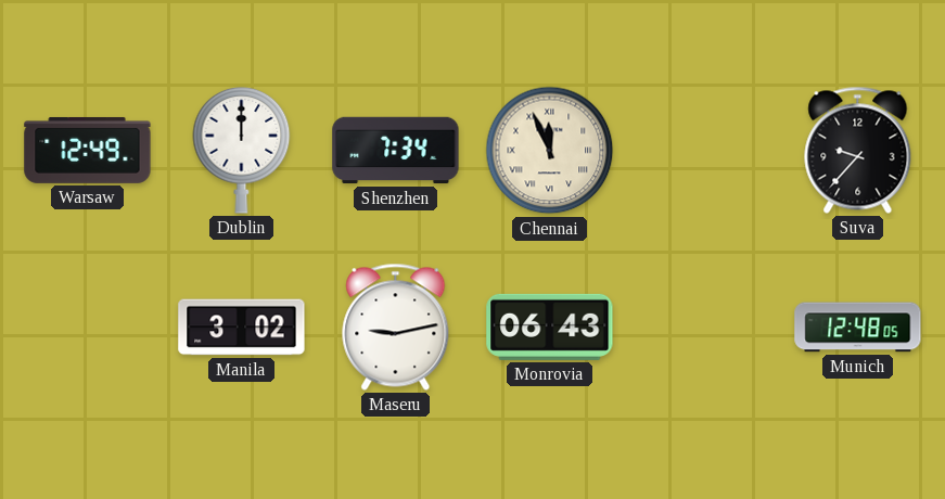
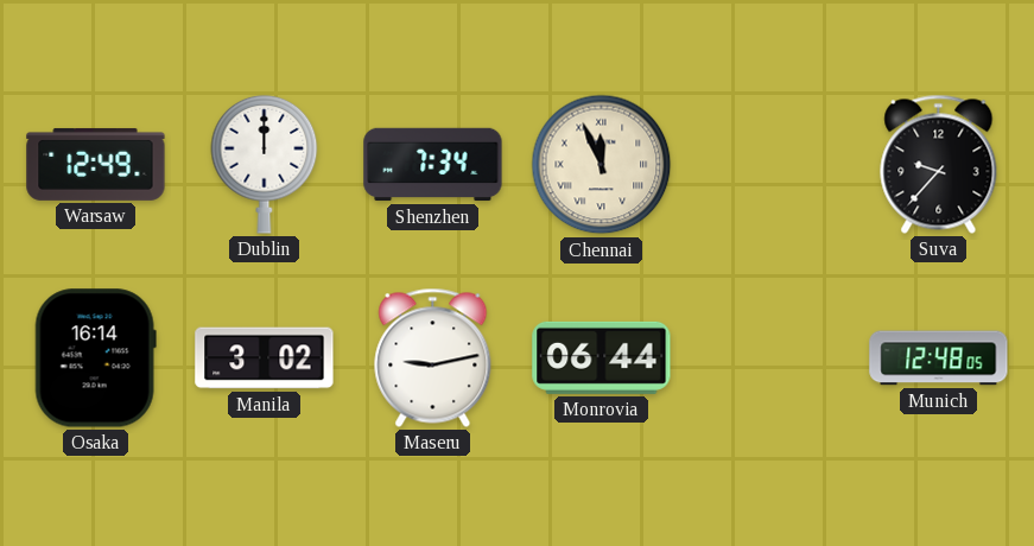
Osaka: none -> 16:14 (95, 358)
Monrovia: 06:43 -> 06:44 (602, 357)
